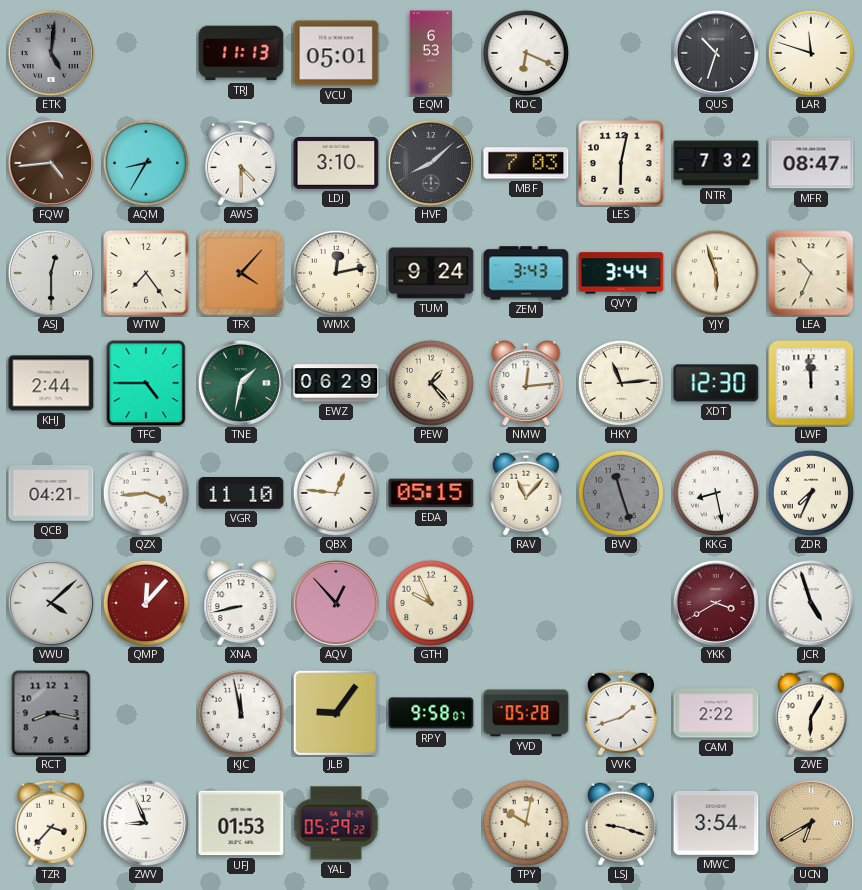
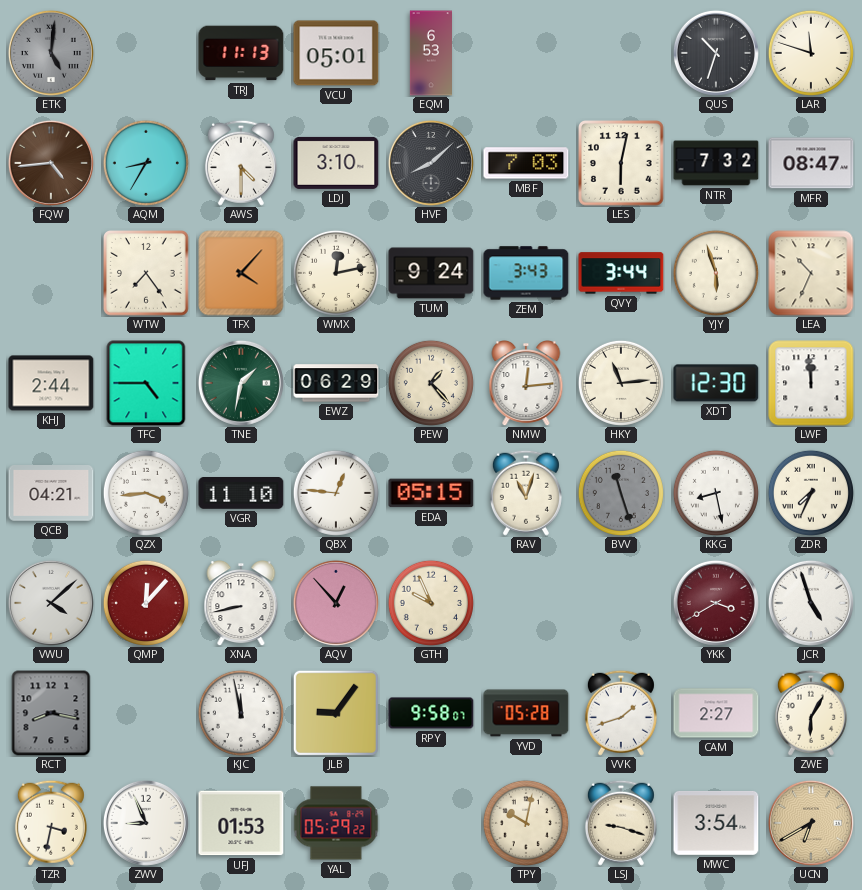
KDC: 6:19 -> none (526, 53)
ASJ: 12:30 -> none (51, 273)
RAV: 11:07 -> 11:03 (526, 493)
CAM: 2:22 -> 2:27 (716, 713)
TZR: 3:37 -> 3:32 (51, 823)
